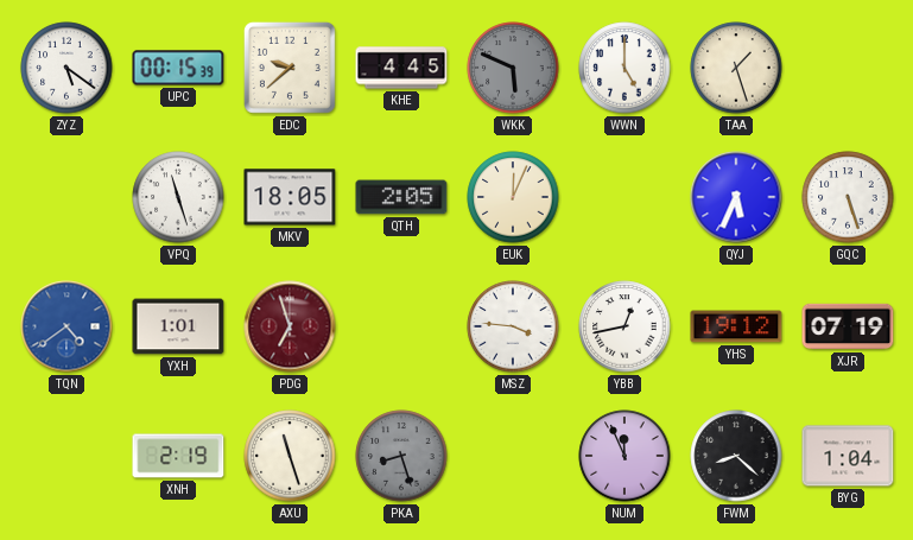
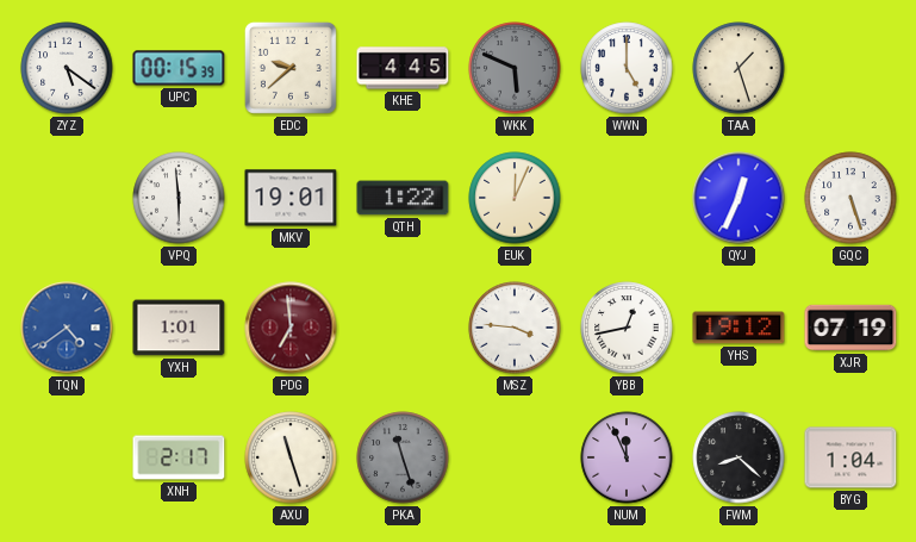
VPQ: 11:27 -> 5:59 (179, 198)
MKV: 18:05 -> 19:01 (291, 198)
QTH: 2:05 -> 1:22 (403, 198)
QYJ: 5:34 -> 12:34 (739, 198)
PDG: 6:57 -> 6:59 (291, 328)
XNH: 2:19 -> 2:17 (179, 457)
PKA: 8:27 -> 11:27 (403, 457)
